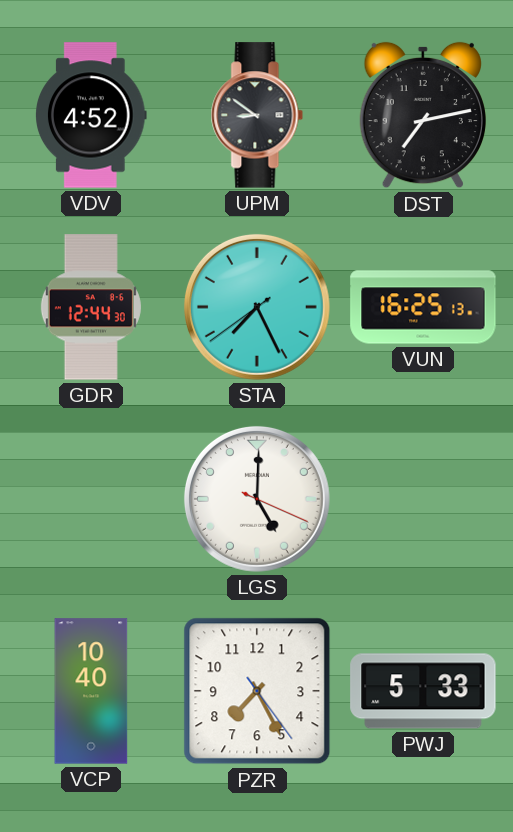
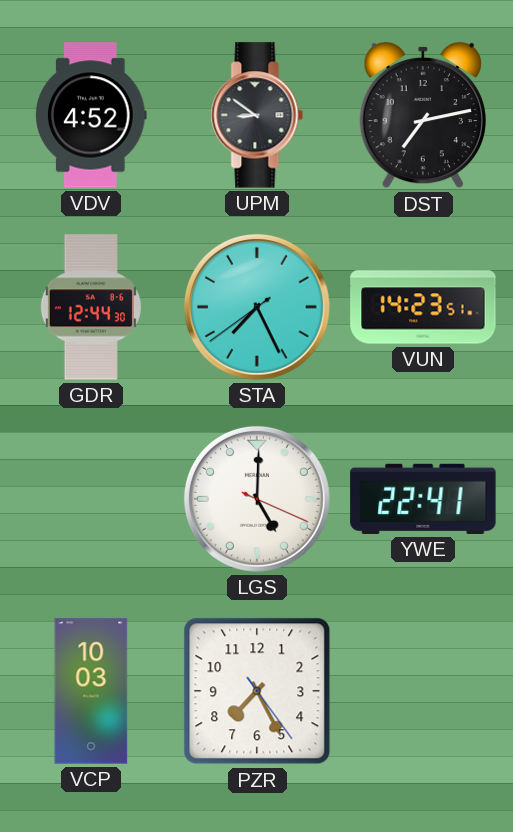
VUN: 16:25 -> 14:23 (423, 307)
YWE: none -> 22:41 (423, 499)
VCP: 10:40 -> 10:03 (91, 691)
PWJ: 5:33 -> none (423, 691)
